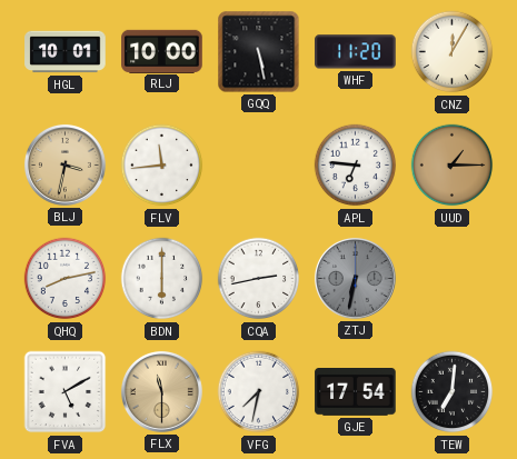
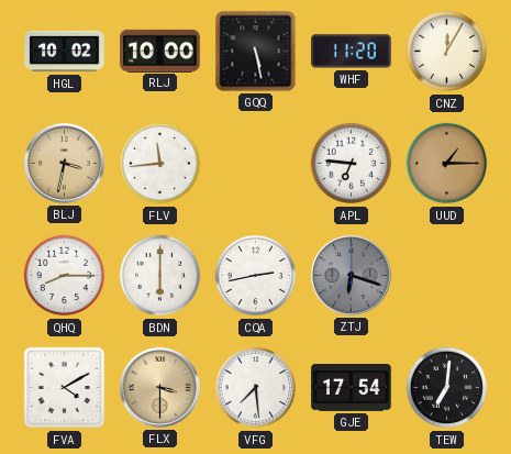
HGL: 10:01 -> 10:02 (65, 52)
QHQ: 8:13 -> 8:15 (65, 276)
ZTJ: 6:32 -> 6:18 (351, 275)
FVA: 5:10 -> 4:10 (65, 388)
FLX: 11:30 -> 3:30 (159, 387)
VFG: 7:32 -> 7:29 (256, 388)
